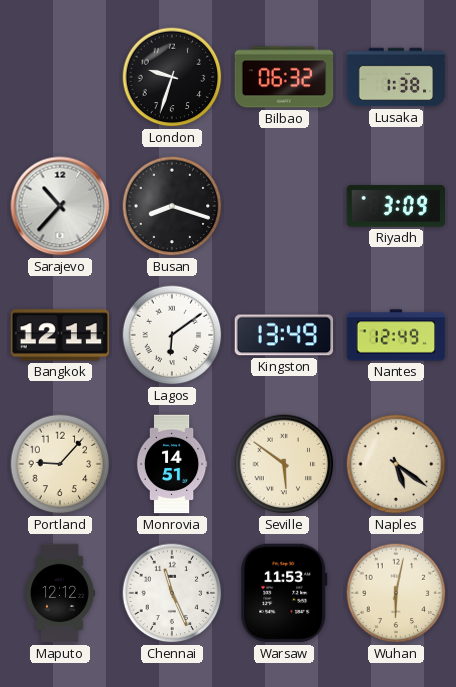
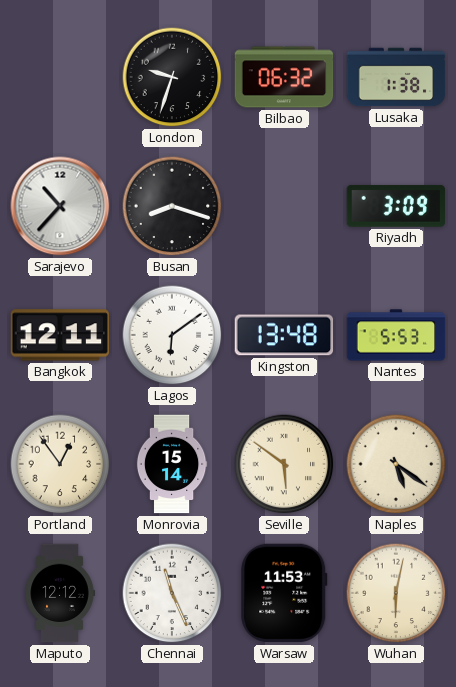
Kingston: 13:49 -> 13:48 (284, 335)
Nantes: 12:49 -> 5:53 (396, 335)
Portland: 9:07 -> 12:54 (60, 464)
Monrovia: 14:51 -> 15:14 (172, 464)
